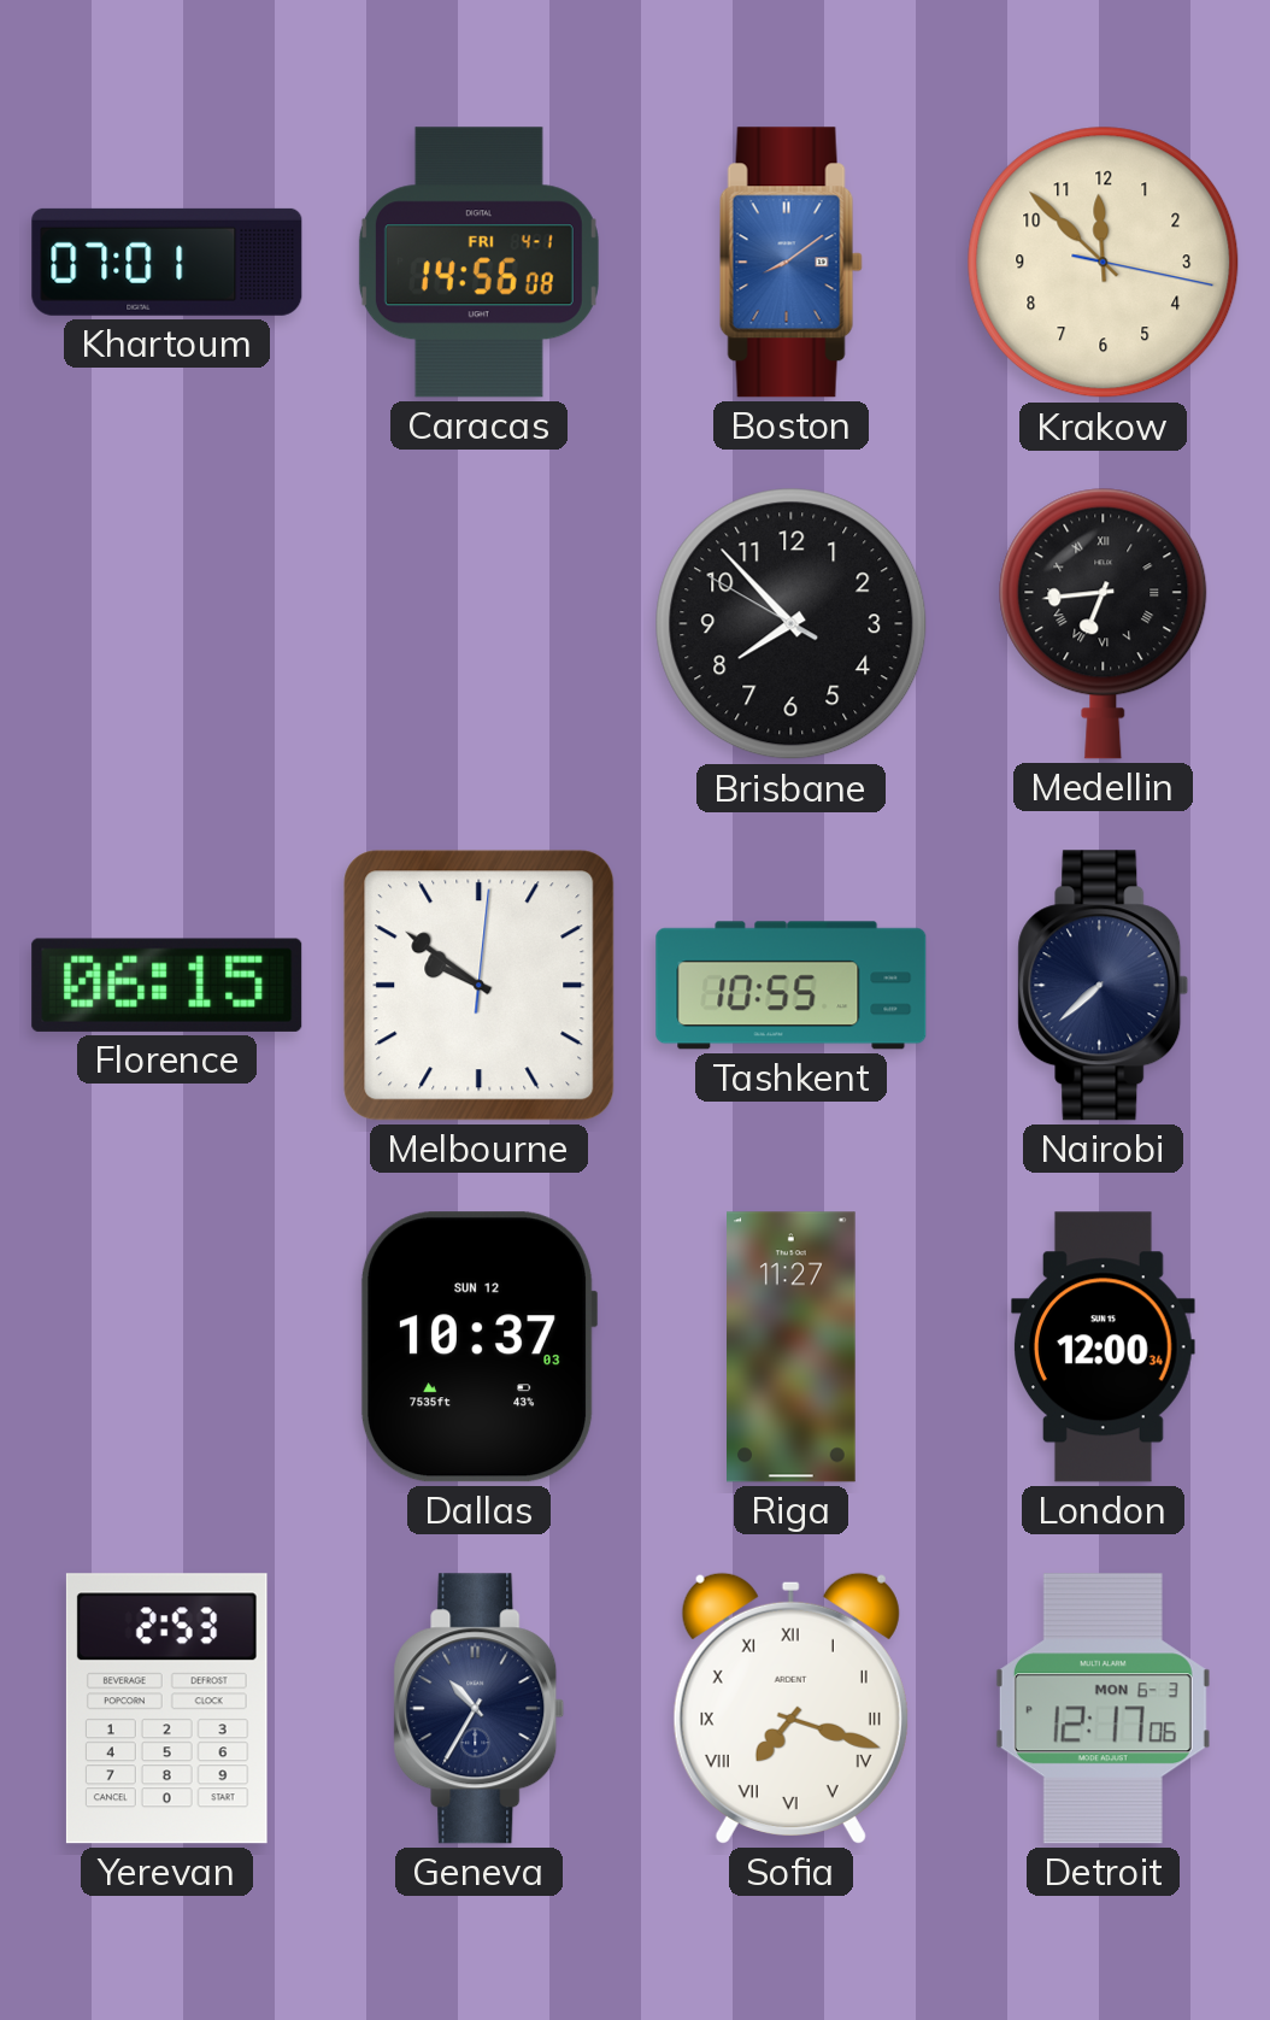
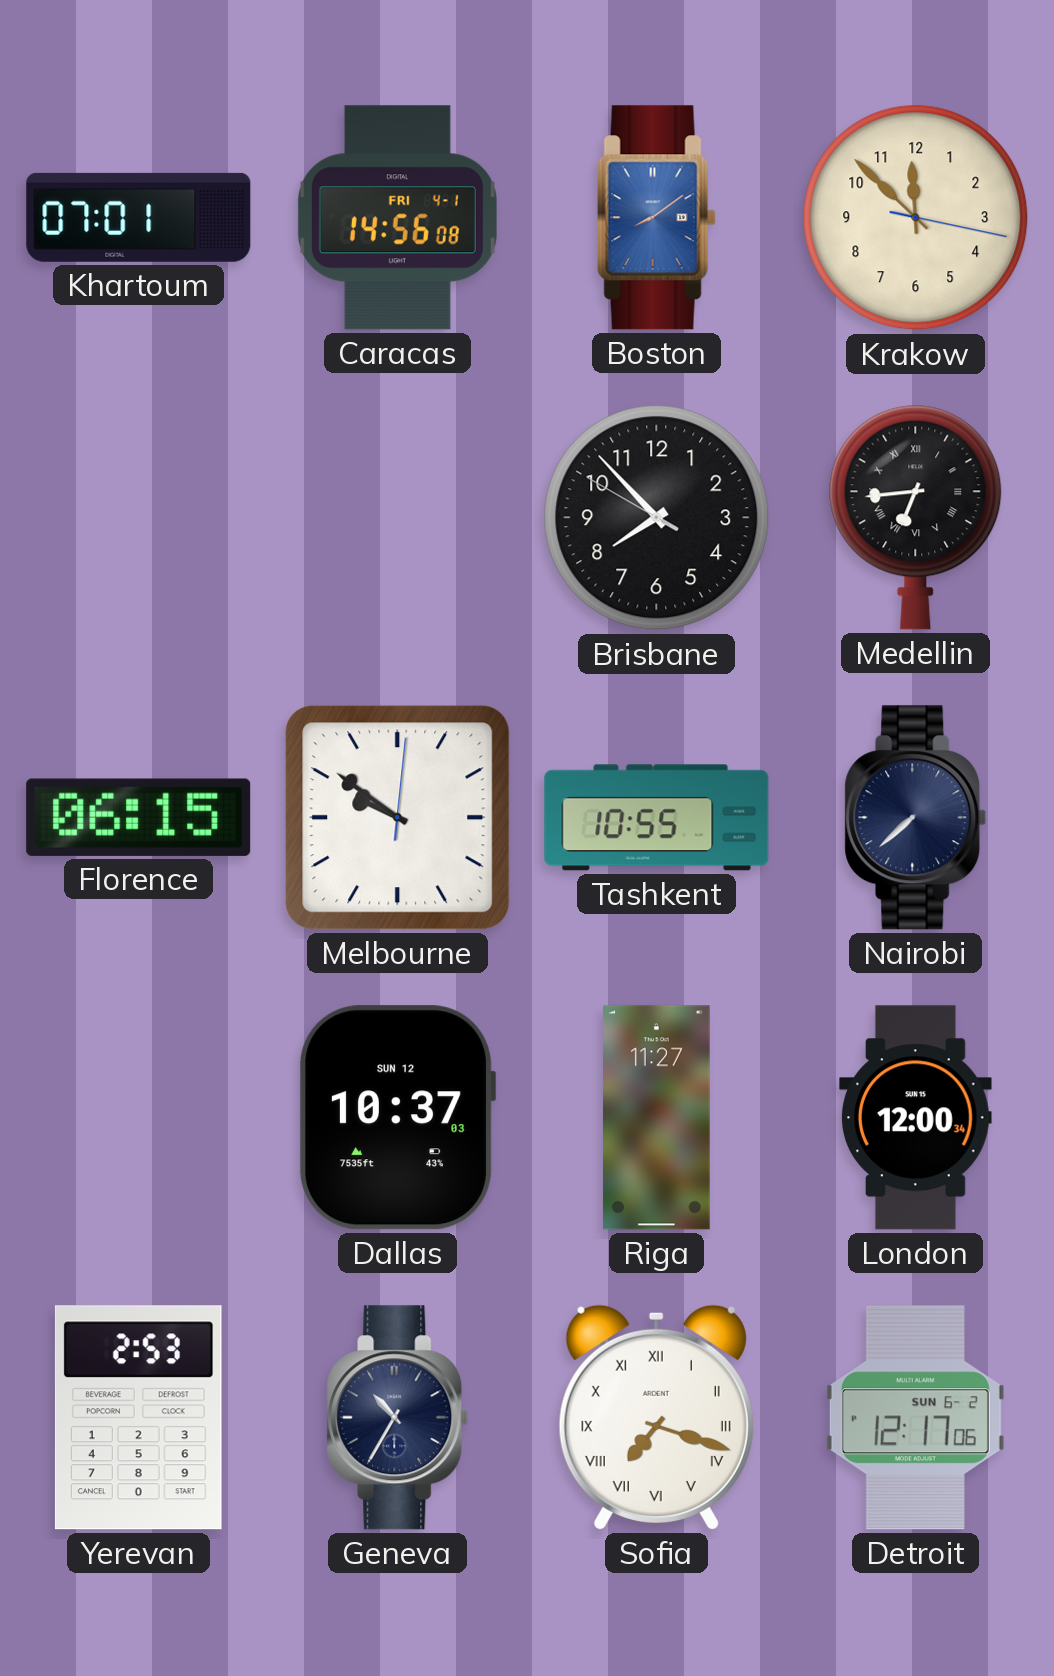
Detroit date: MON 6-3 -> SUN 6-2 (915, 1418)
